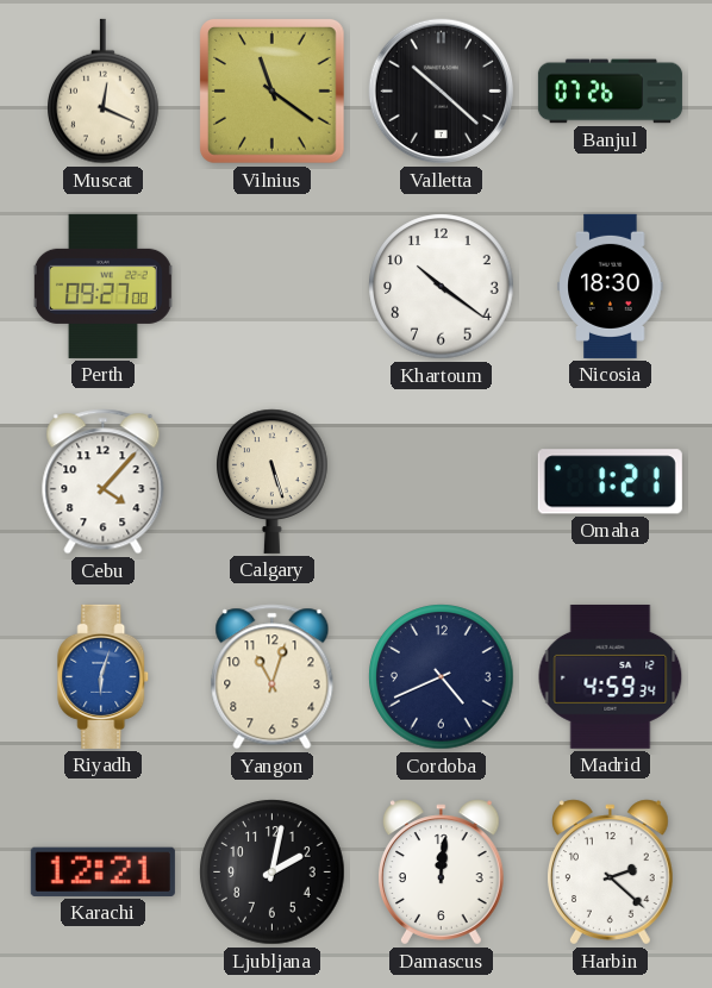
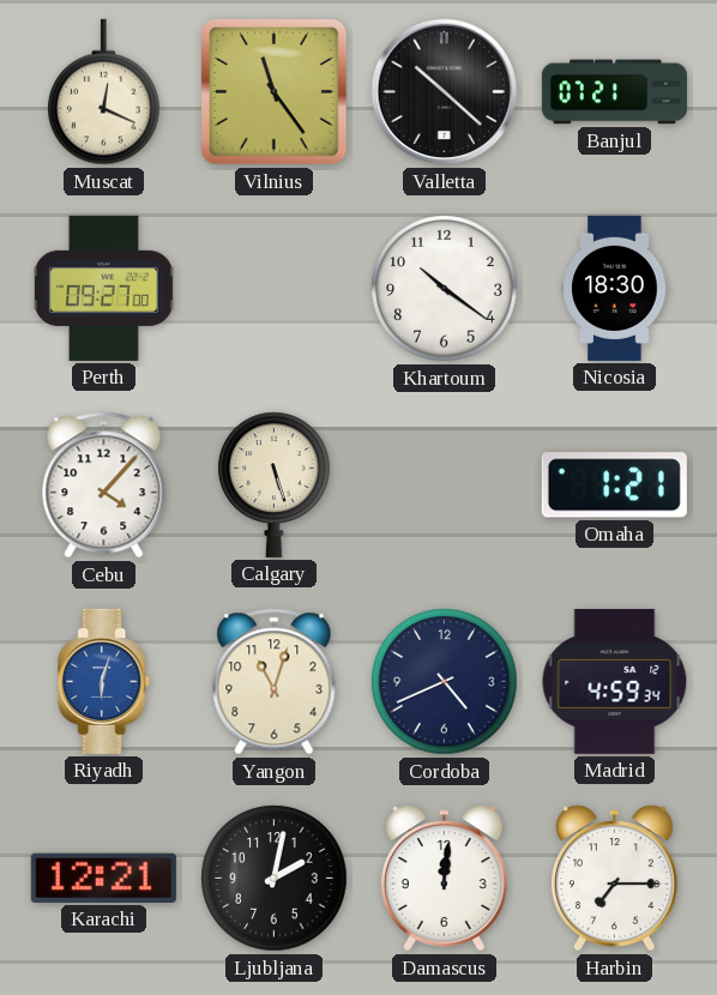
Vilnius: 11:21 -> 11:24 (275, 92)
Banjul: 07:26 -> 07:21 (614, 92)
Harbin: 2:22 -> 7:15 (615, 879)
